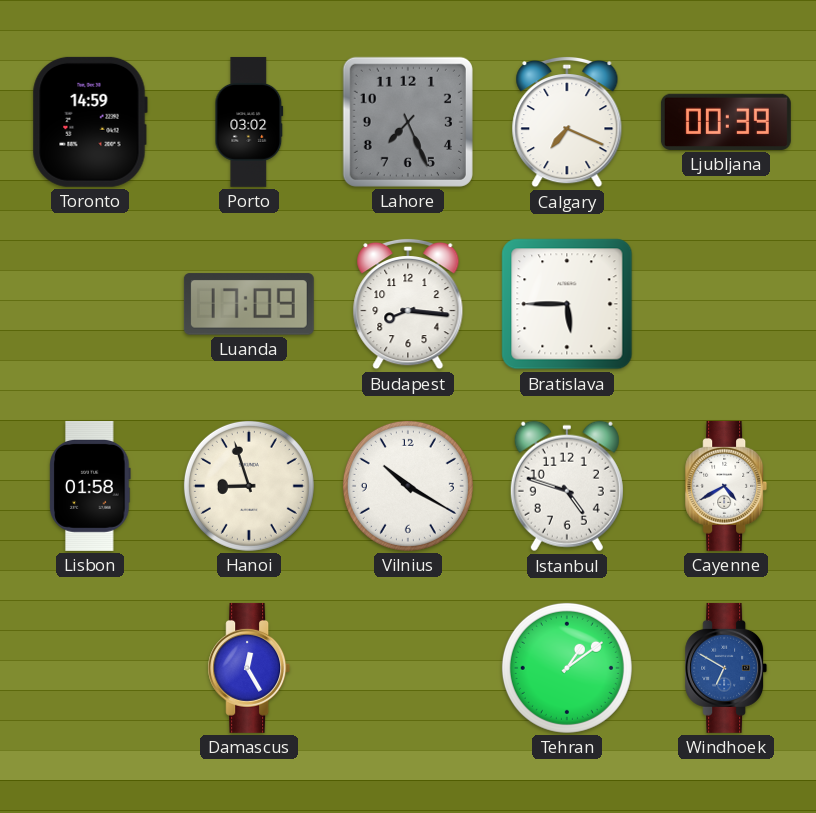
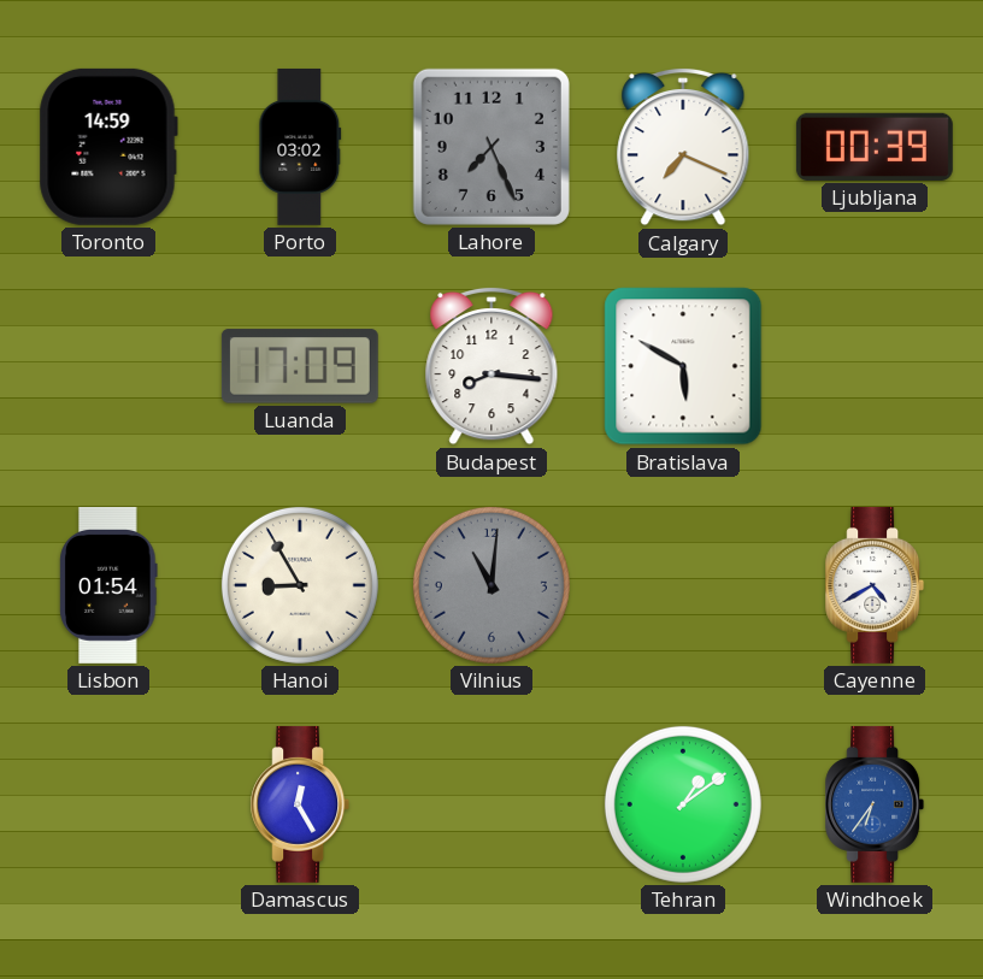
Bratislava: 5:45 -> 5:50 (683, 366)
Lisbon: 01:58 -> 01:54 (108, 585)
Hanoi: 8:57 -> 8:55 (300, 585)
Vilnius: 10:20 -> 11:01 (491, 585)
Vilnius dial: white -> grey (491, 585)
Istanbul: 4:48 -> none (567, 486)
Windhoek: 6:50 -> 6:36 (875, 804)
